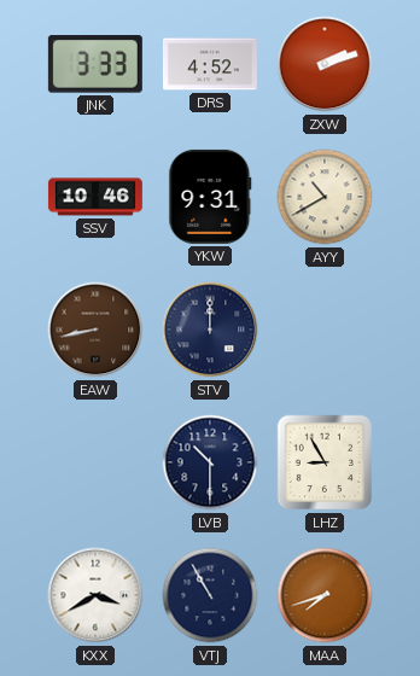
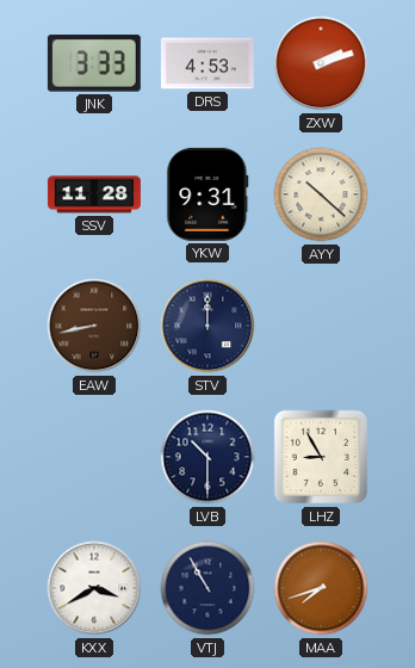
DRS: 4:52 -> 4:53 (207, 63)
SSV: 10:46 -> 11:28 (94, 194)
AYY: 10:40 -> 10:22 (321, 194)
